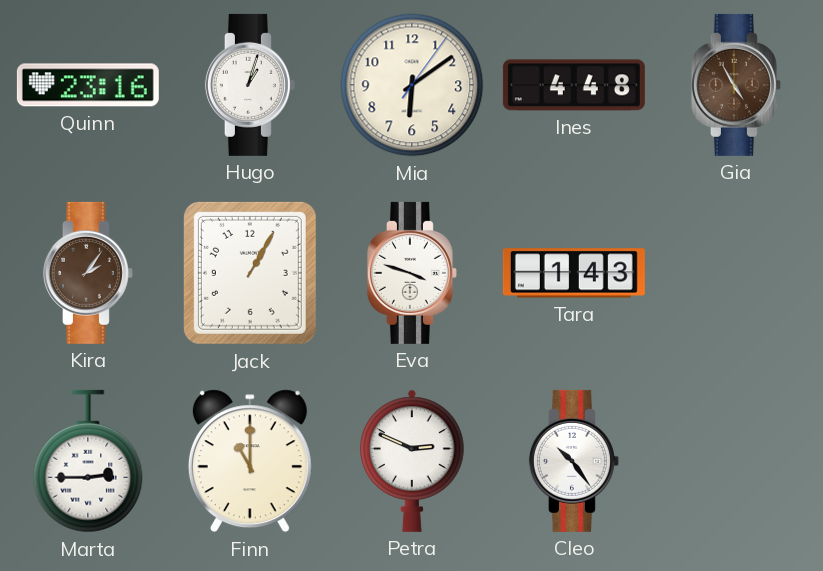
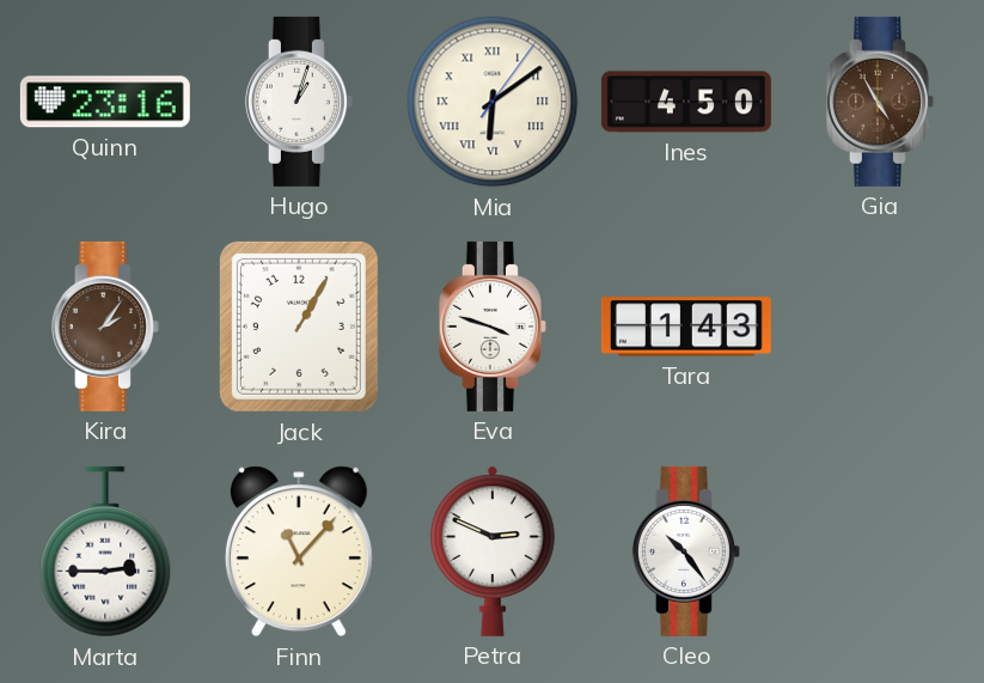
Mia numerals: Arabic -> Roman (493, 102)
Ines: 4:48 -> 4:50 (686, 102)
Finn: 11:00 -> 11:07 (299, 551)
